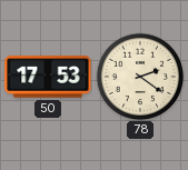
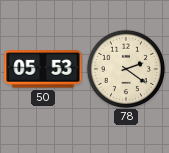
50: 17:53 -> 05:53 (43, 69)
